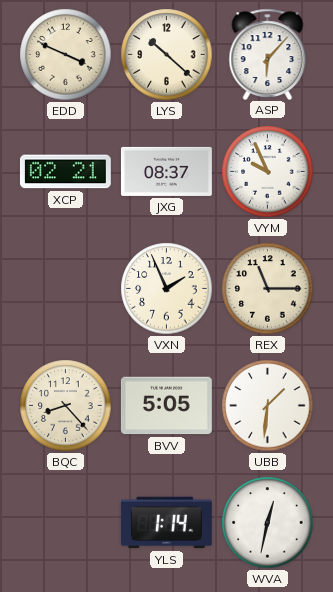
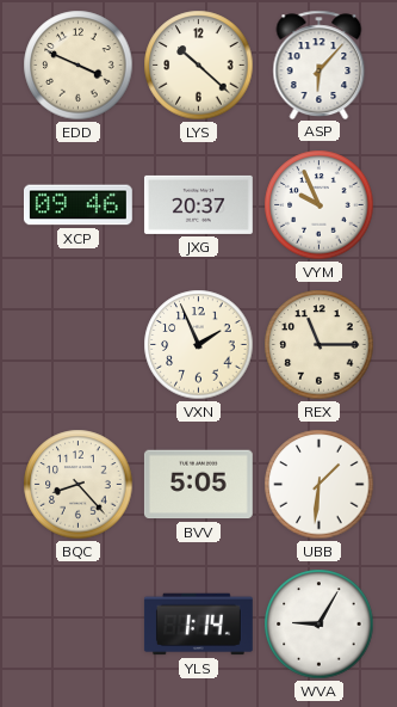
XCP: 02:21 -> 09:46 (77, 205)
JXG: 08:37 -> 20:37 (198, 204)
WVA: 12:32 -> 9:05 (320, 625)
